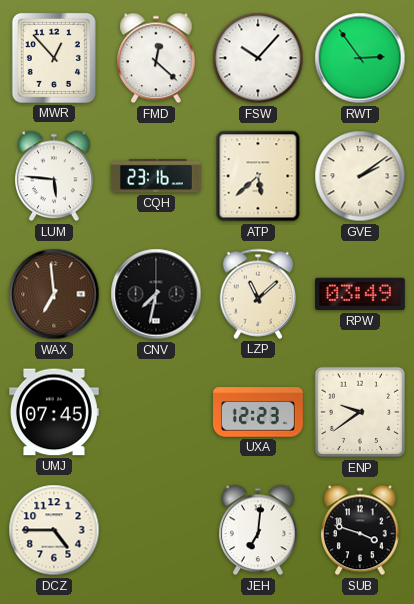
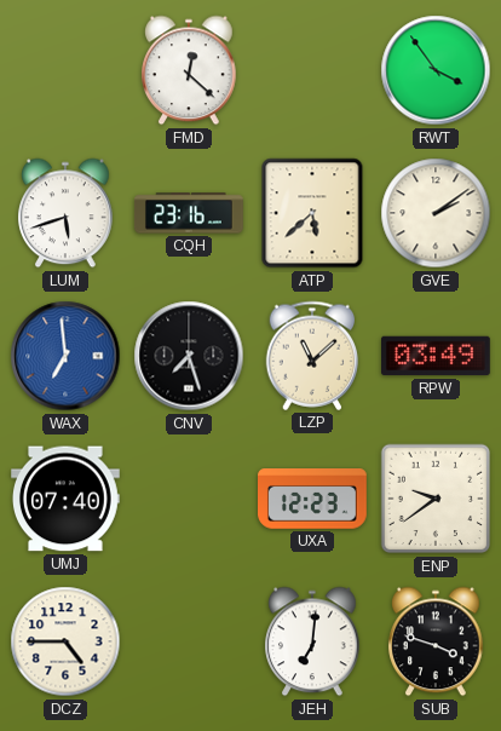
MWR: 12:53 -> none (54, 58)
FSW: 10:07 -> none (258, 58)
RWT: 2:54 -> 3:54 (436, 70)
LUM: 5:46 -> 5:42 (67, 213)
WAX dial: brown -> blue (65, 356)
CNV: 7:32 -> 7:27 (189, 356)
UMJ: 07:45 -> 07:40 (67, 499)
